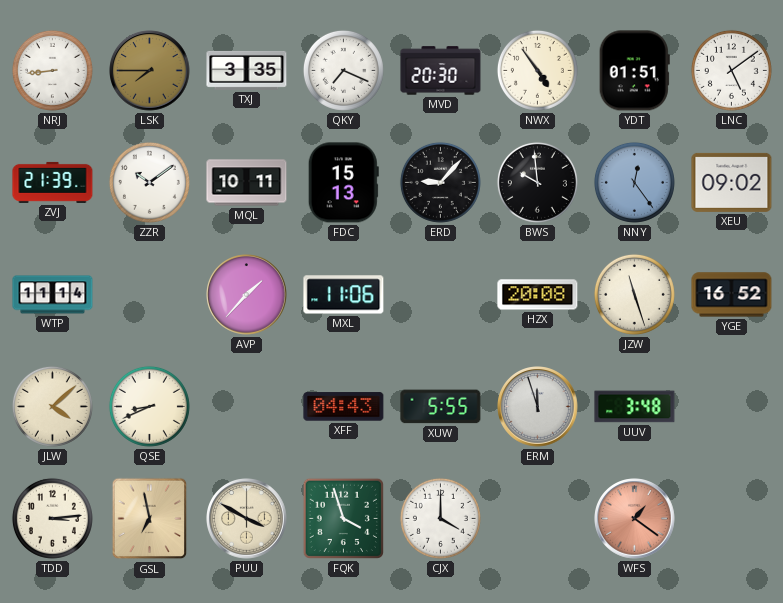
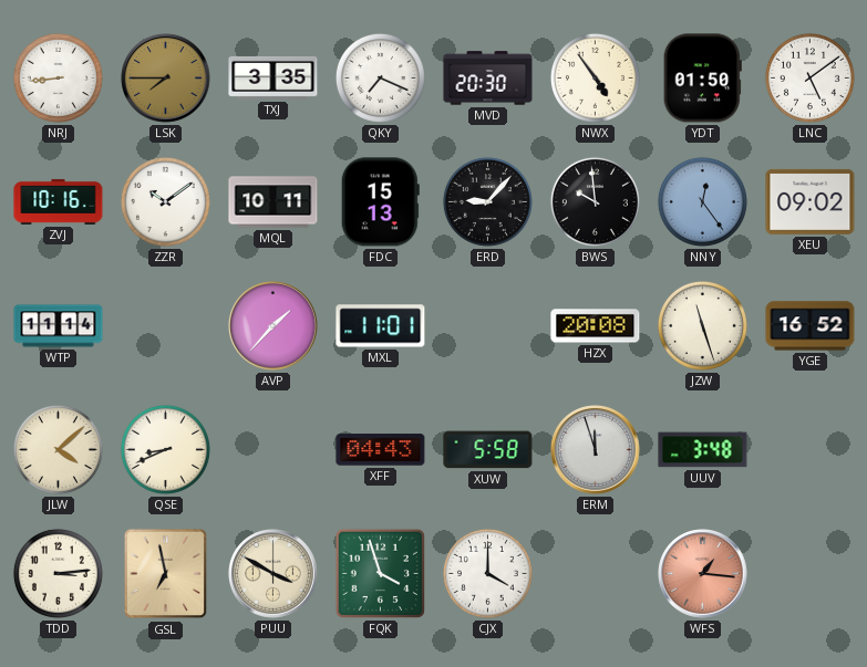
YDT: 01:51 -> 01:50 (702, 79)
ZVJ: 21:39 -> 10:16 (59, 201)
MXL: 11:06 -> 11:01 (381, 326)
XUW: 5:55 -> 5:58 (488, 450)
WFS: 1:21 -> 1:16 (703, 574)
